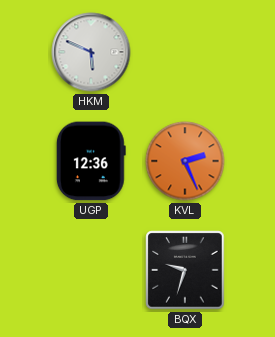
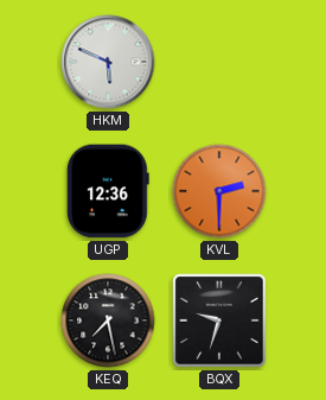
KVL: 2:26 -> 2:30 (219, 191)
KEQ: none -> 7:28 (108, 320)
